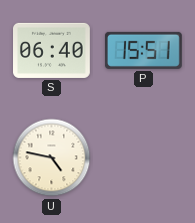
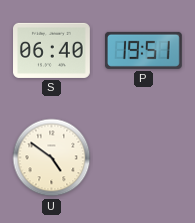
P: 15:51 -> 19:51 (143, 50)
U: 4:47 -> 4:51 (52, 158)
